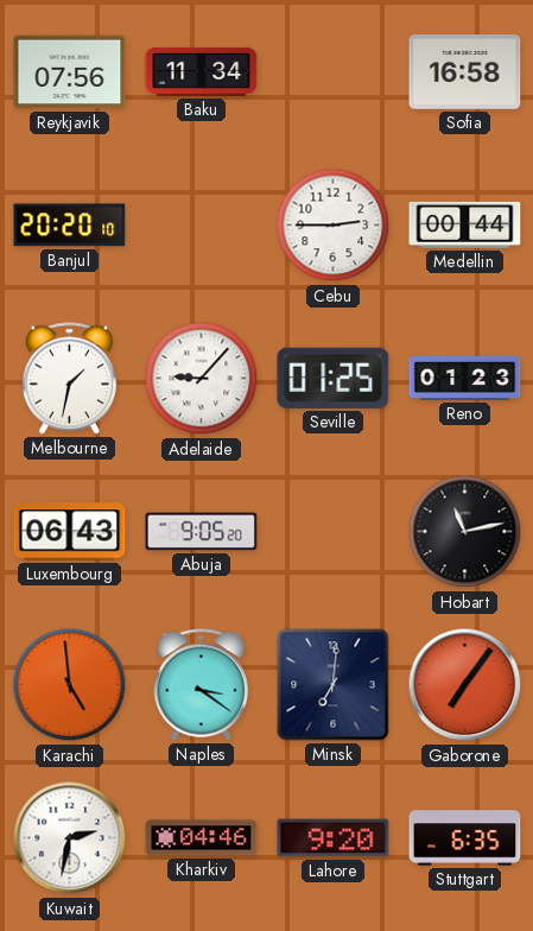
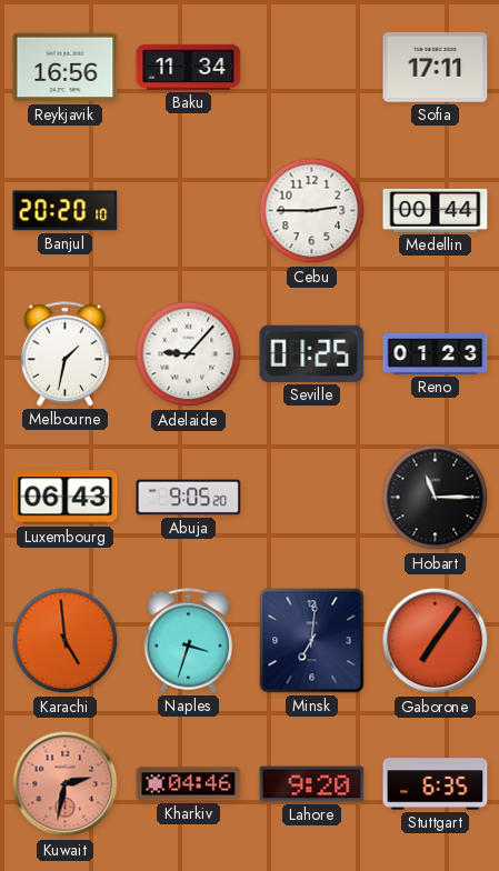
Reykjavik: 07:56 -> 16:56 (66, 68)
Sofia: 16:58 -> 17:11 (436, 68)
Hobart: 11:13 -> 11:15 (436, 498)
Naples: 3:21 -> 3:33 (188, 641)
Kuwait dial: white -> salmon (66, 784)
